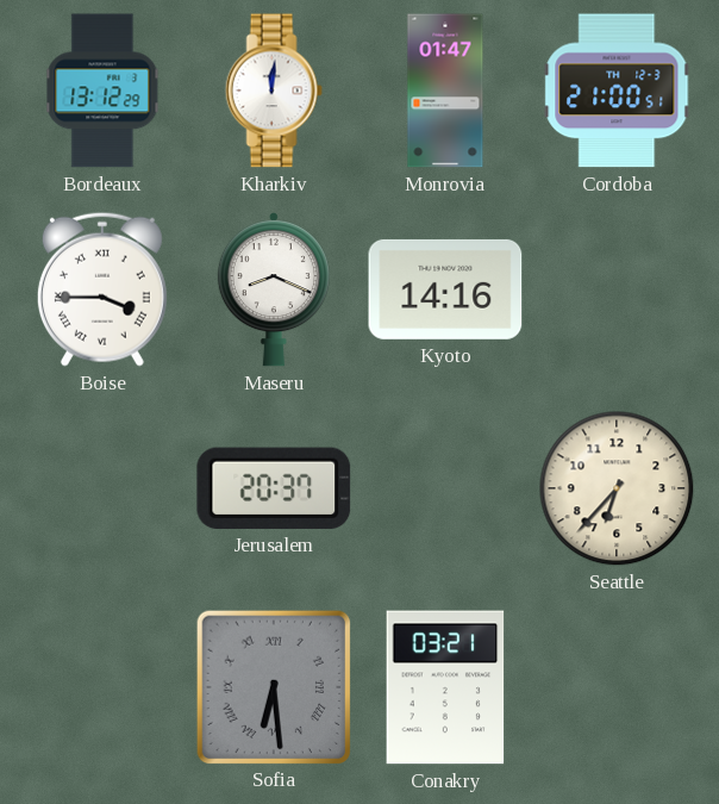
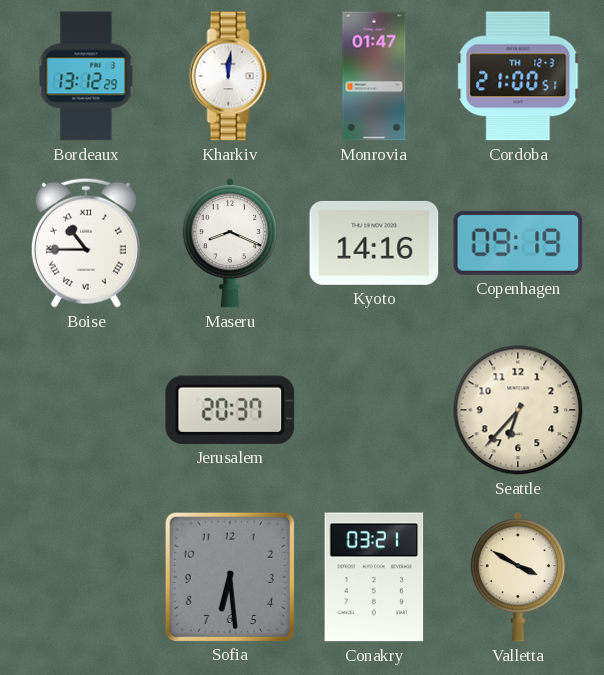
Boise: 3:45 -> 10:45 (86, 243)
Copenhagen: none -> 09:19 (518, 243)
Sofia numerals: Roman -> Arabic (229, 576)
Valletta: none -> 3:50 (518, 578)
